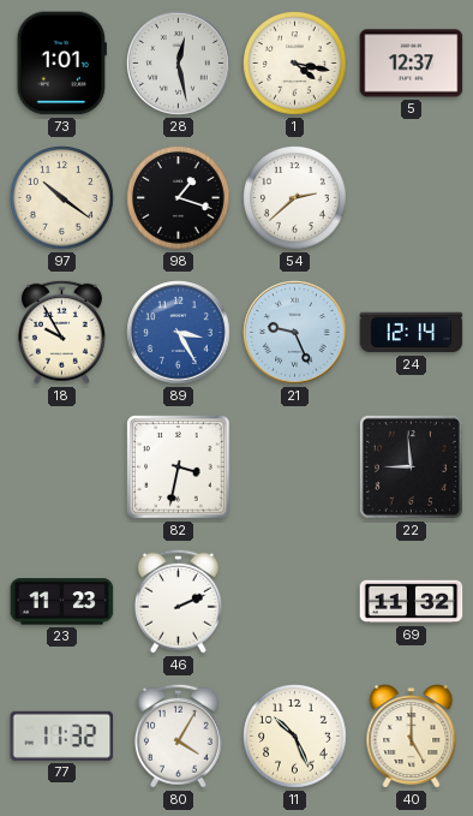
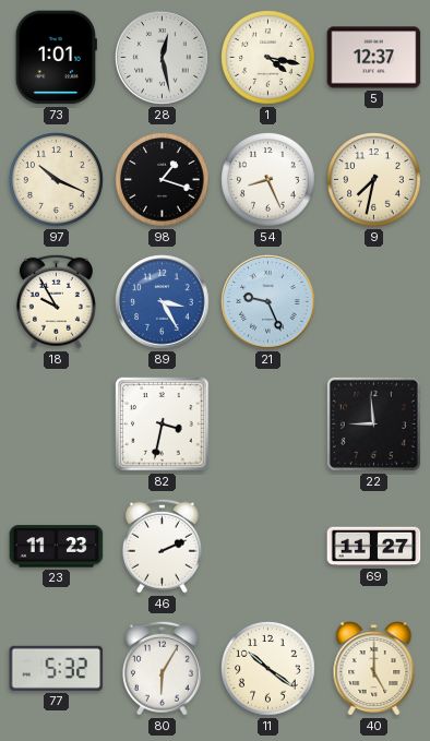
97: 10:21 -> 10:19 (57, 180)
54: 2:38 -> 8:26 (268, 180)
9: none -> 7:32 (374, 180)
24: 12:14 -> none (412, 333)
69: 11:32 -> 11:27 (374, 547)
77: 11:32 -> 5:32 (57, 668)
80: 4:05 -> 6:05 (162, 668)
11: 10:26 -> 10:21 (268, 669)
